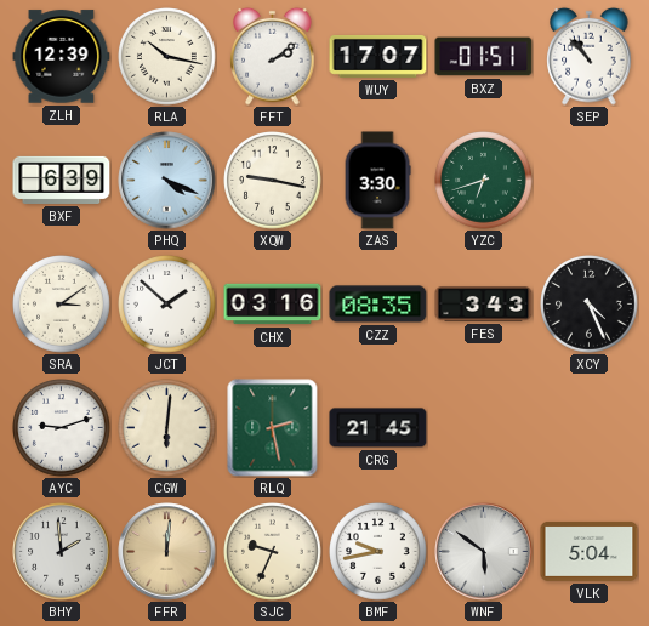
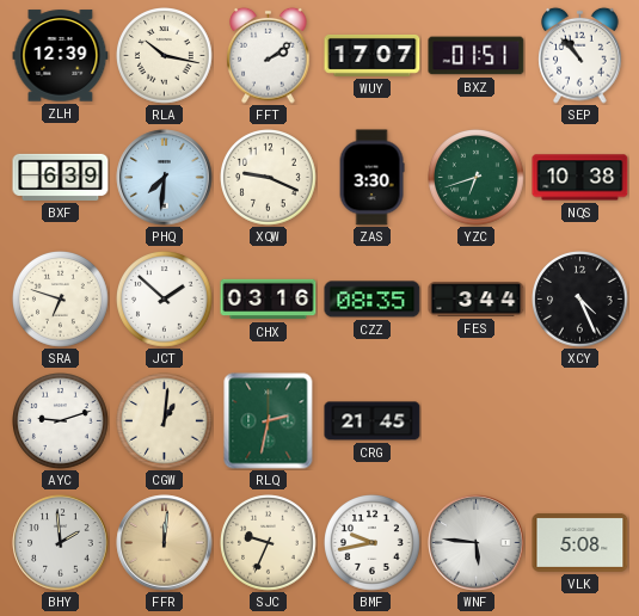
PHQ: 4:19 -> 7:31 (165, 178)
XQW: 9:17 -> 9:19 (269, 178)
NQS: none -> 10:38 (580, 178)
SRA: 3:09 -> 6:48 (61, 300)
FES: 3:43 -> 3:44 (477, 300)
CGW: 6:01 -> 1:01 (165, 421)
RLQ: 2:28 -> 2:32 (269, 421)
WNF: 5:51 -> 5:46 (477, 543)
VLK: 5:04 -> 5:08 (580, 542)
